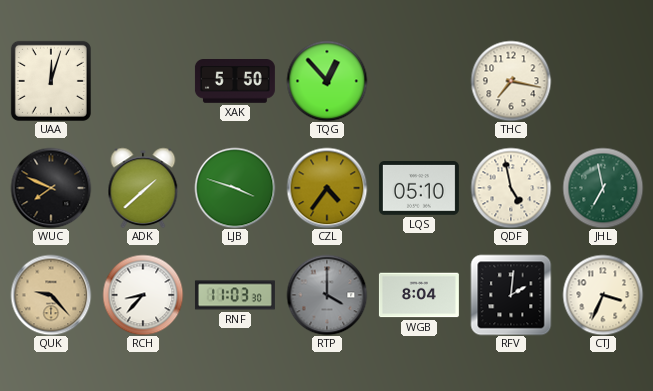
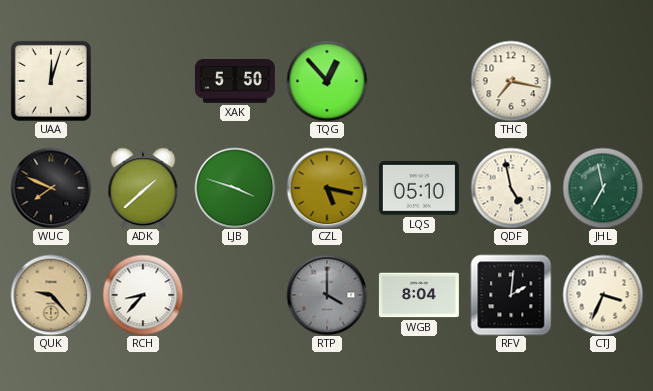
CZL: 4:36 -> 5:17 (327, 188)
RNF: 11:03 -> none (235, 295)
